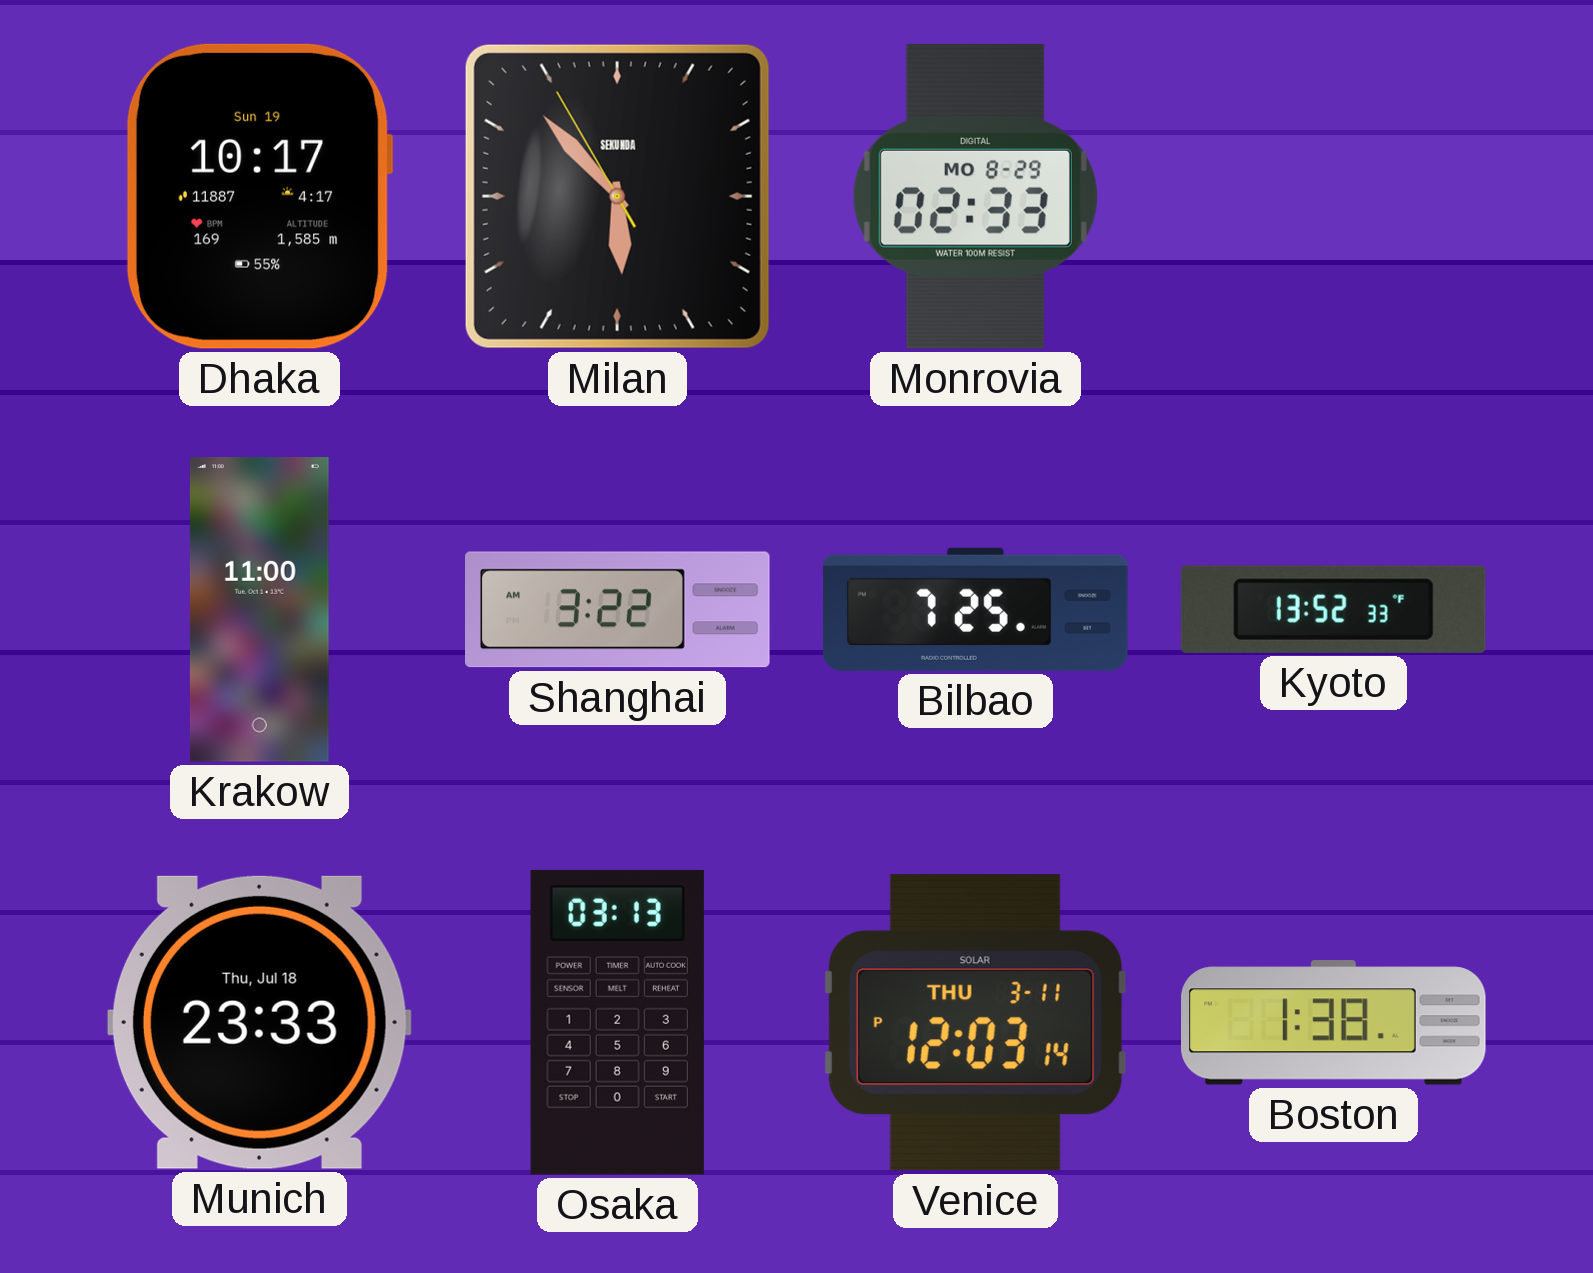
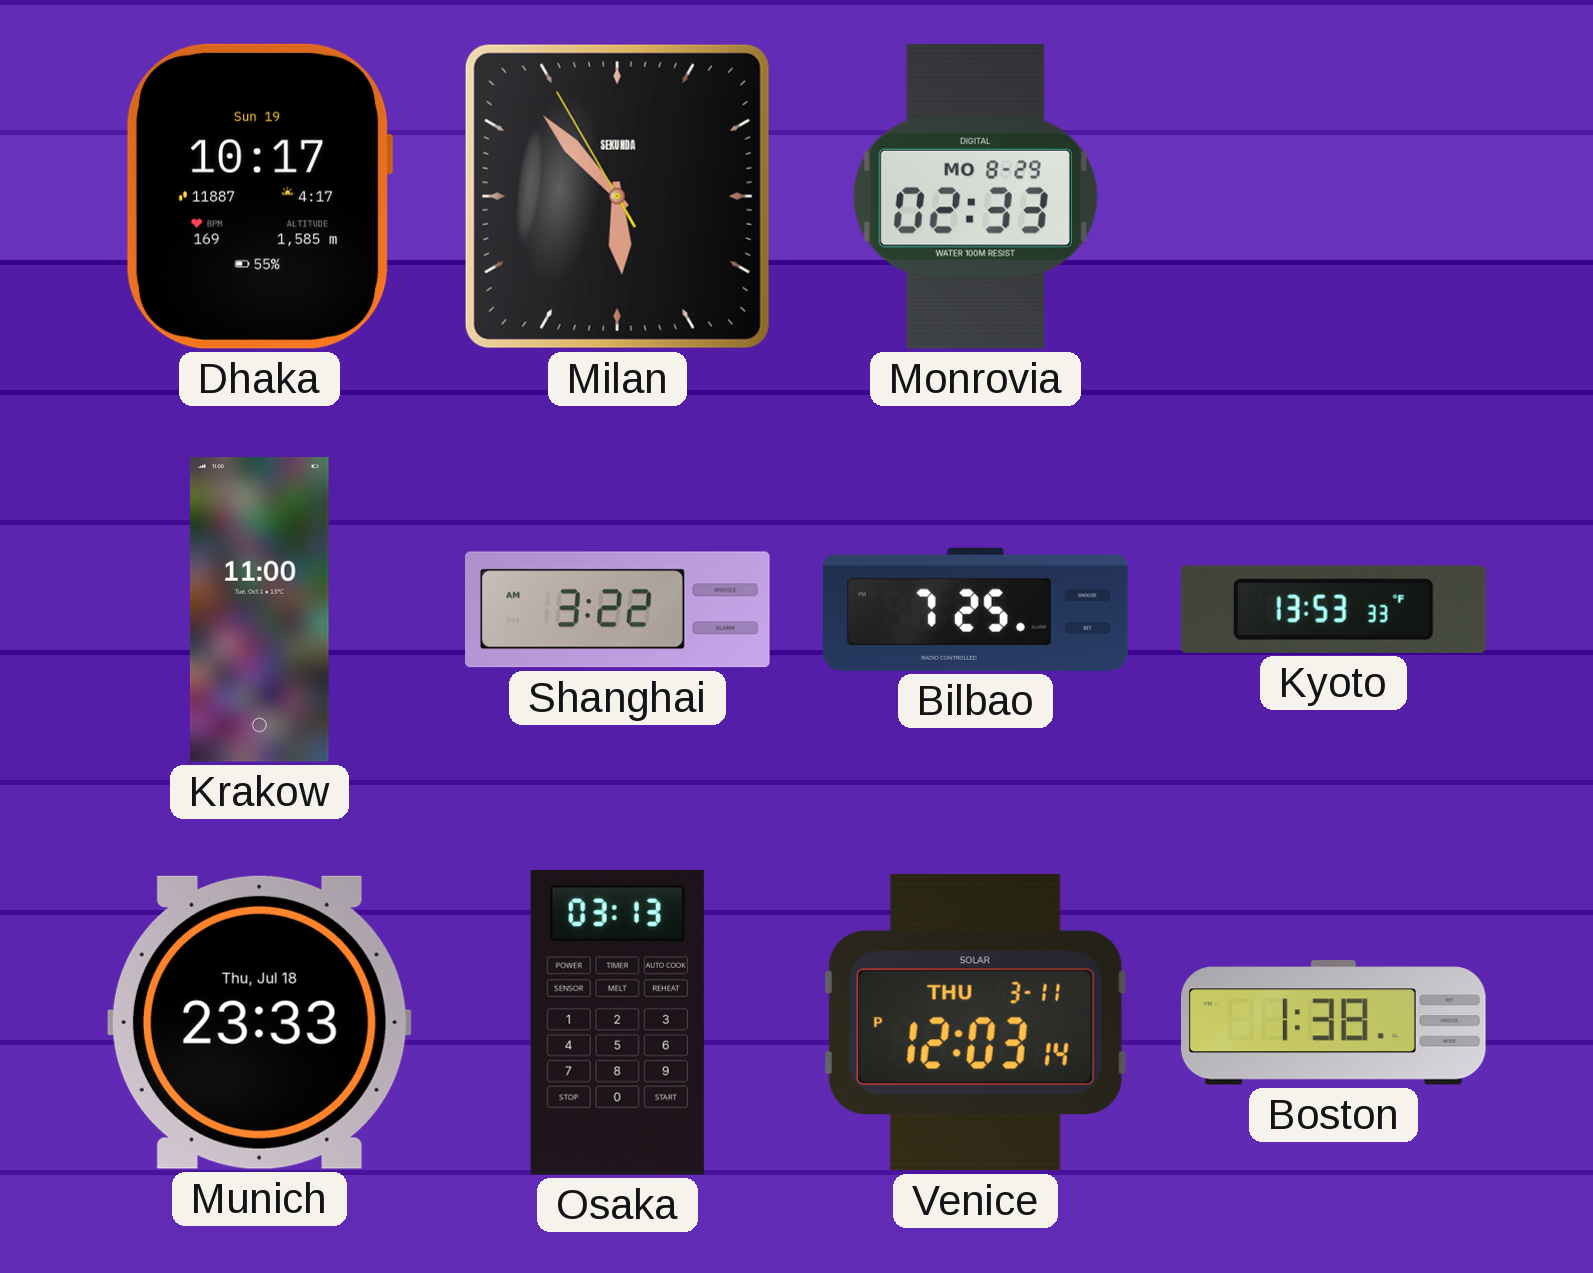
Kyoto: 13:52 -> 13:53 (1333, 609)
